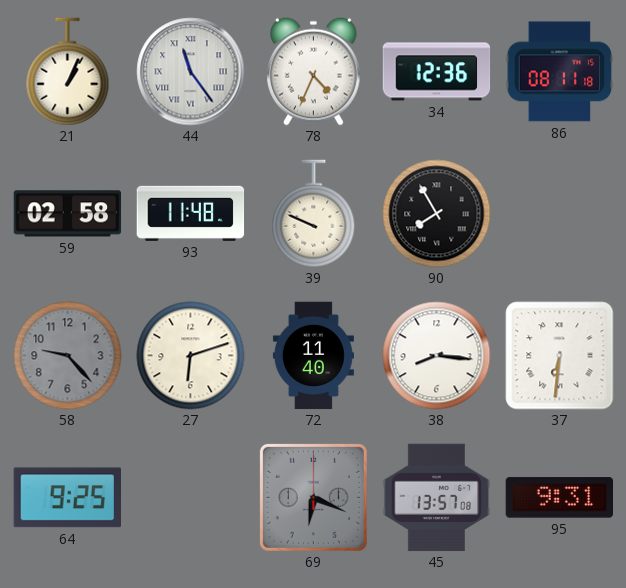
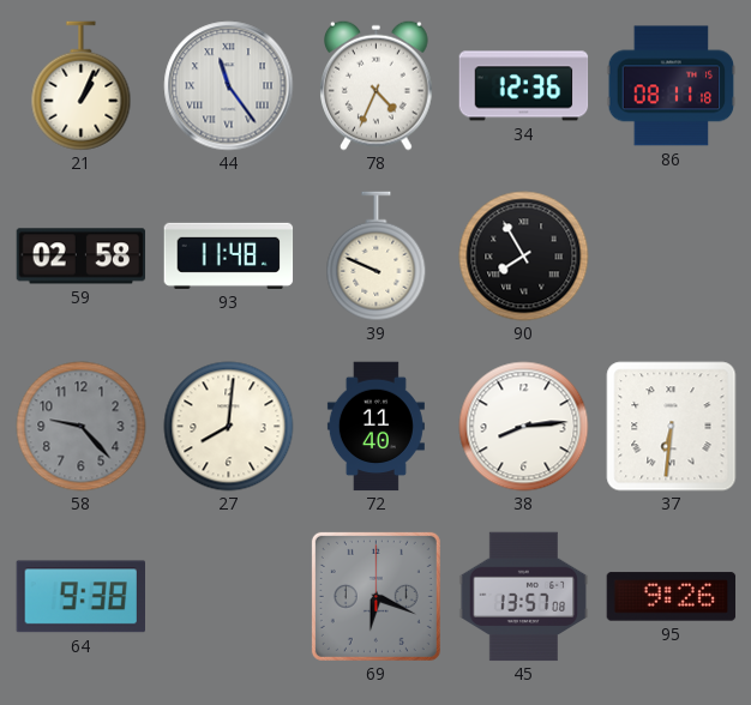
27: 6:12 -> 8:01 (229, 427)
38: 8:16 -> 8:14 (524, 427)
64: 9:25 -> 9:38 (80, 597)
95: 9:31 -> 9:26 (672, 597)
